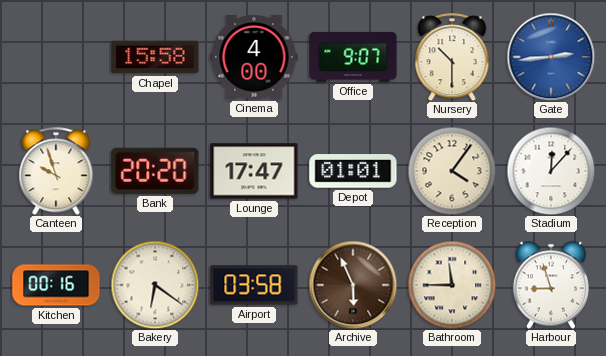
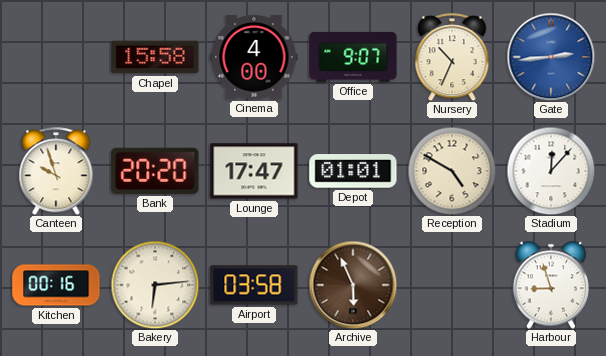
Nursery: 10:30 -> 10:34 (452, 57)
Reception: 4:06 -> 4:50 (452, 171)
Bakery: 6:21 -> 6:14 (155, 285)
Bathroom: 11:45 -> none (452, 285)
